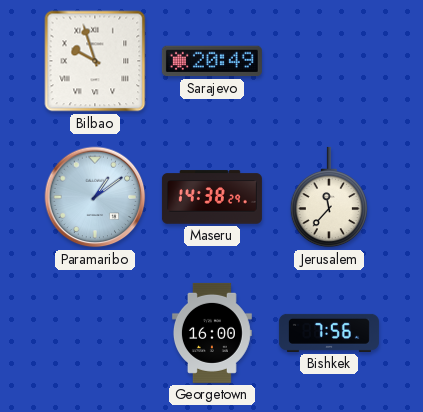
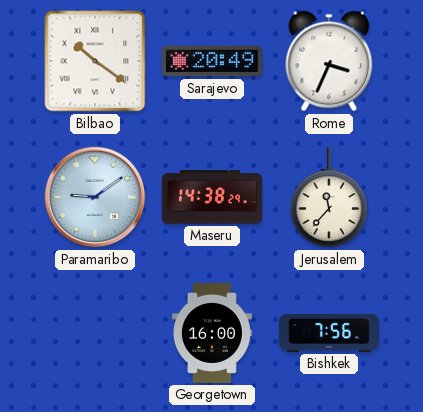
Bilbao: 9:57 -> 10:21 (95, 61)
Rome: none -> 3:34 (329, 61)
Paramaribo: 1:09 -> 9:09 (95, 197)
